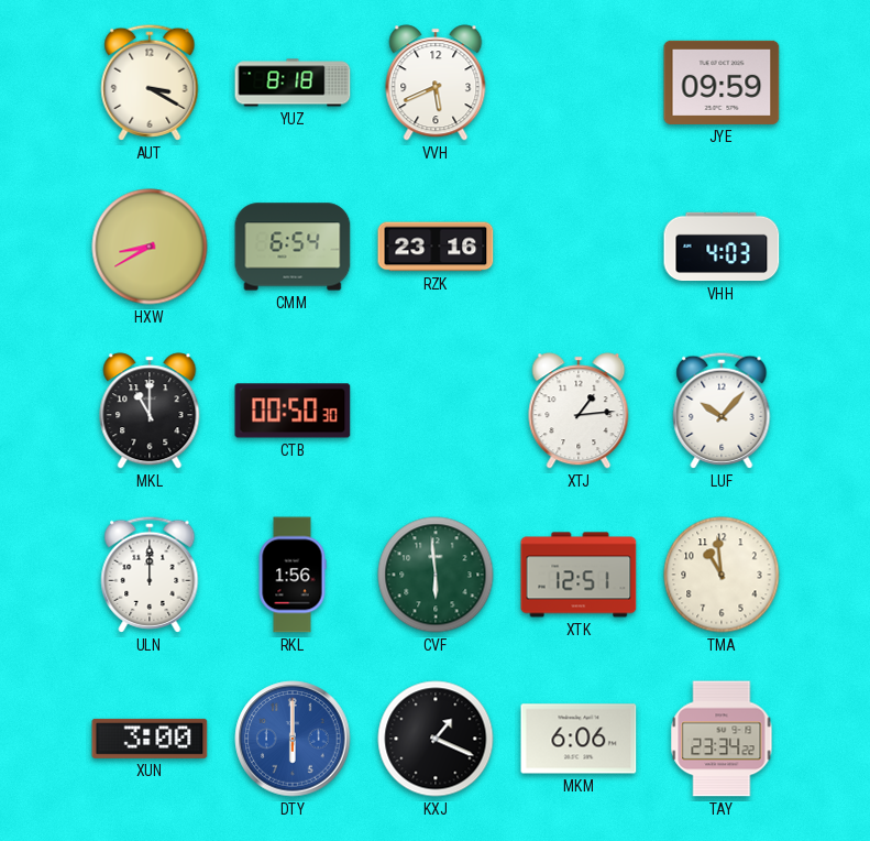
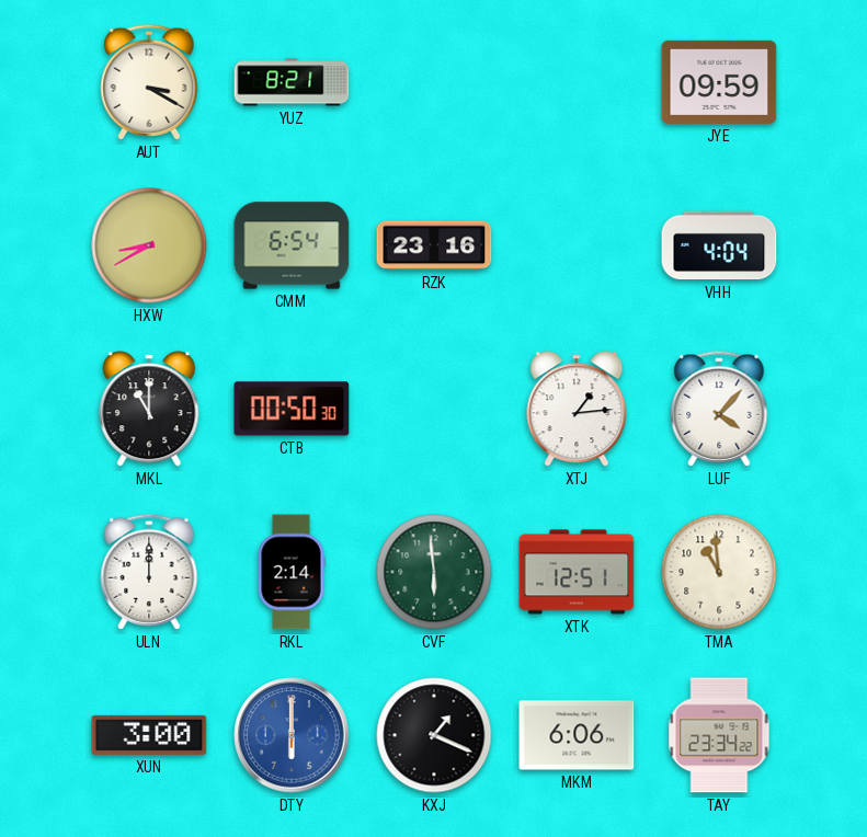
YUZ: 8:18 -> 8:21 (292, 82)
VVH: 5:41 -> none (436, 83)
VHH: 4:03 -> 4:04 (719, 245)
LUF: 10:07 -> 4:07 (719, 409)
RKL: 1:56 -> 2:14 (292, 572)
